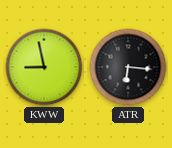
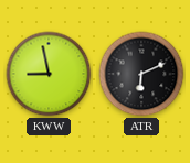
ATR: 6:16 -> 6:11 (141, 74)
